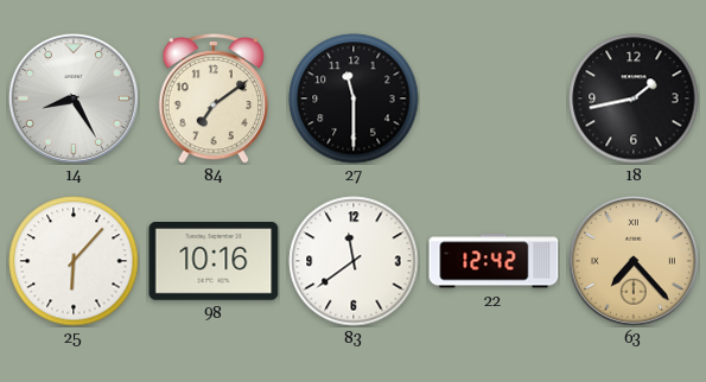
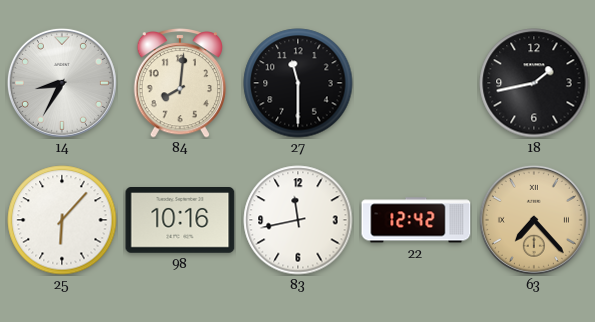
14: 8:25 -> 8:35 (62, 83)
84: 7:09 -> 8:01 (180, 83)
83: 11:39 -> 11:43 (298, 220)
